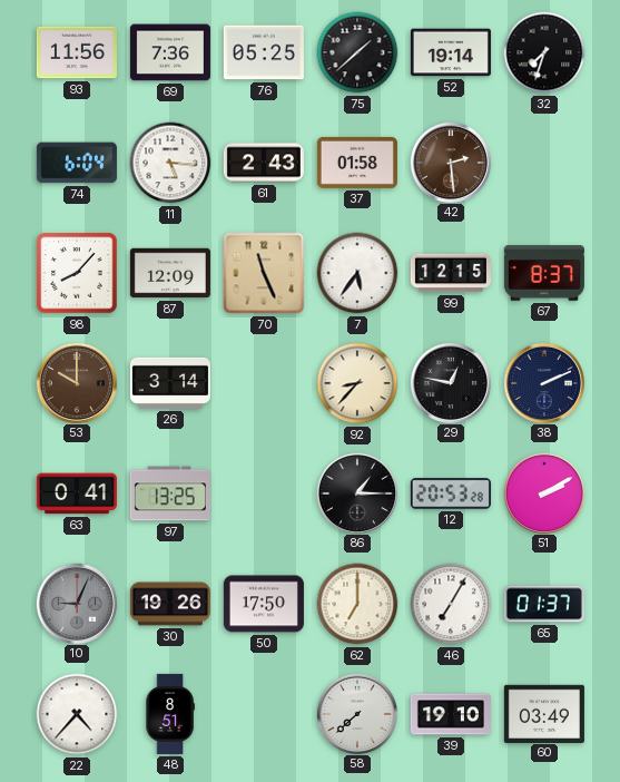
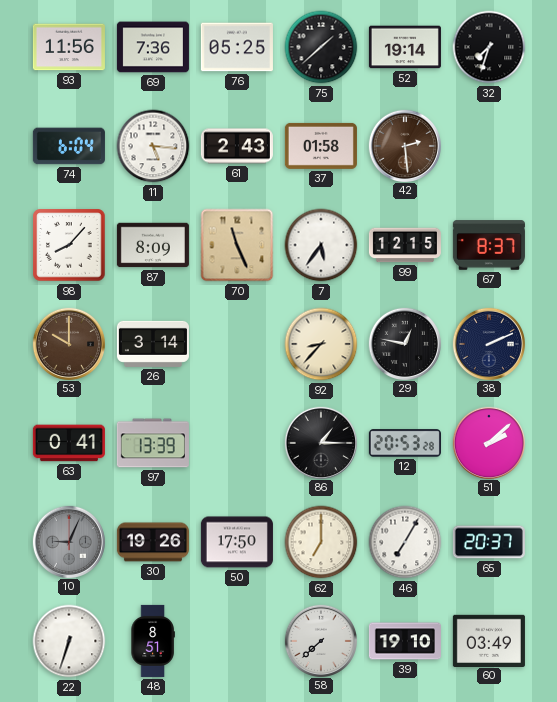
87: 12:09 -> 8:09 (153, 245)
97: 13:25 -> 13:39 (153, 443)
51: 2:10 -> 2:08 (488, 442)
65: 01:37 -> 20:37 (489, 542)
22: 4:37 -> 6:33 (69, 641)
